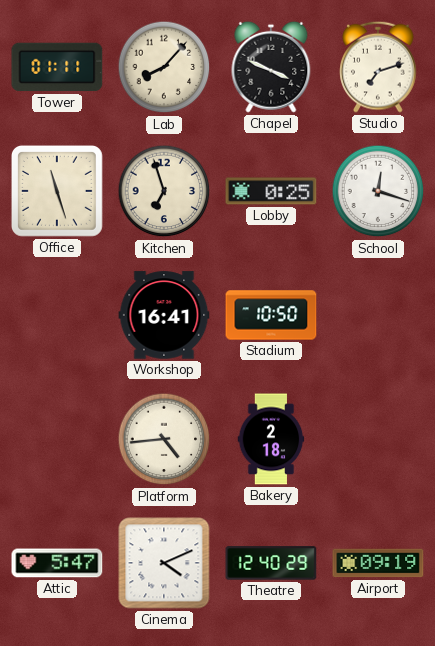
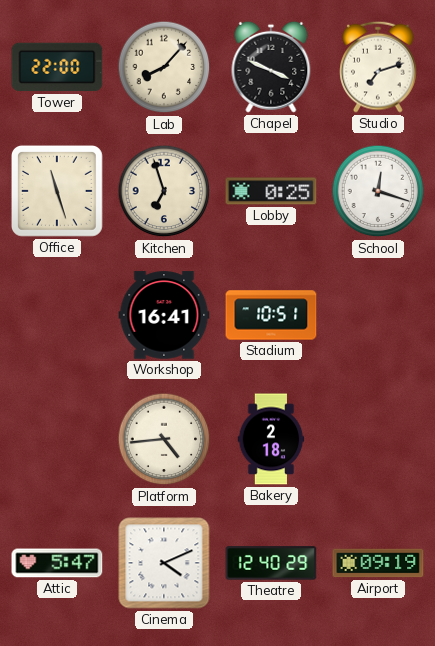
Tower: 01:11 -> 22:00 (57, 67)
Stadium: 10:50 -> 10:51 (271, 315)
